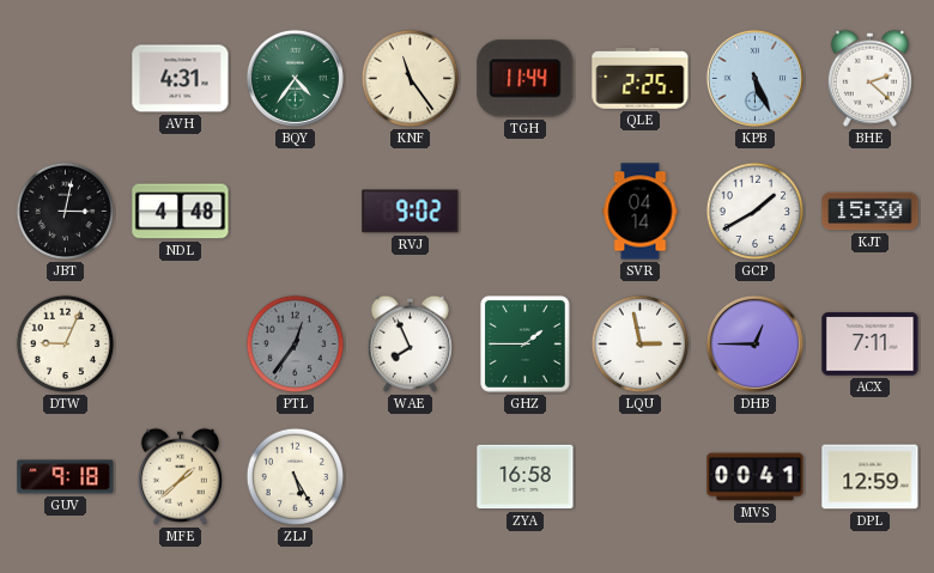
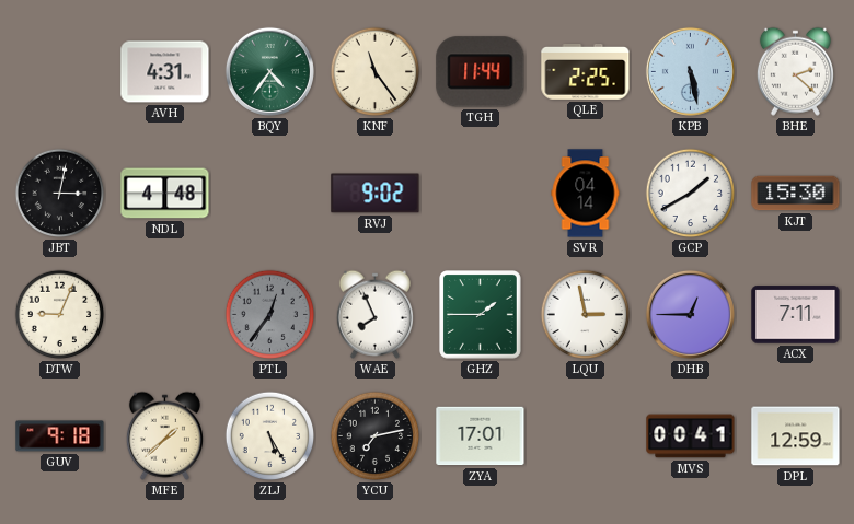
KPB: 5:26 -> 5:28 (690, 71)
YCU: none -> 7:13 (376, 436)
ZYA: 16:58 -> 17:01 (481, 436)
